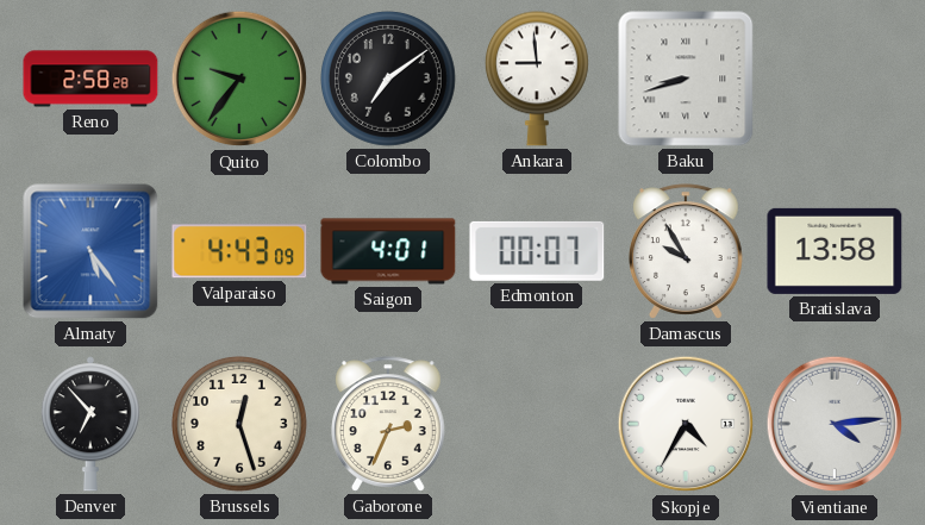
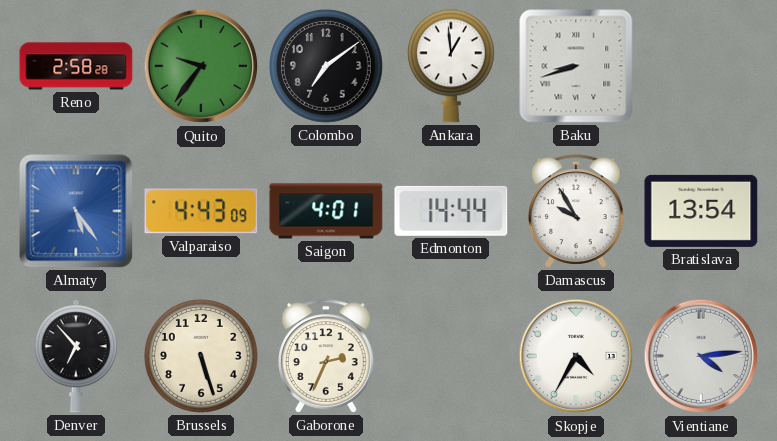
Ankara: 8:59 -> 12:59 (451, 66)
Edmonton: 00:07 -> 14:44 (451, 211)
Bratislava: 13:58 -> 13:54 (701, 211)
Brussels: 12:27 -> 5:27 (202, 357)
